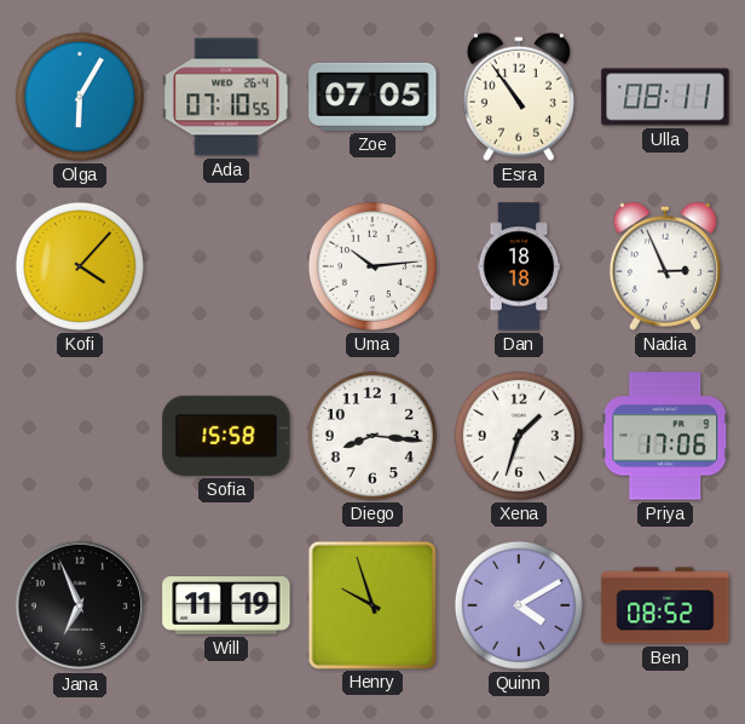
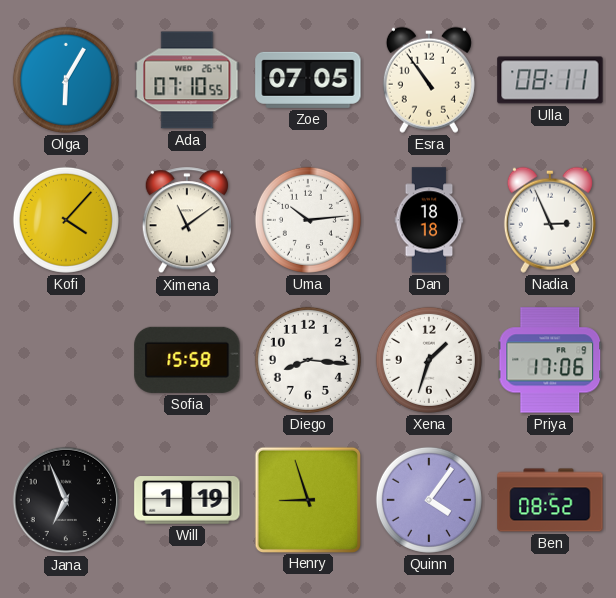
Ximena: none -> 11:09 (187, 221)
Will: 11:19 -> 1:19 (187, 500)
Henry: 9:57 -> 8:57 (307, 499)
Quinn: 4:10 -> 4:06 (429, 500)
